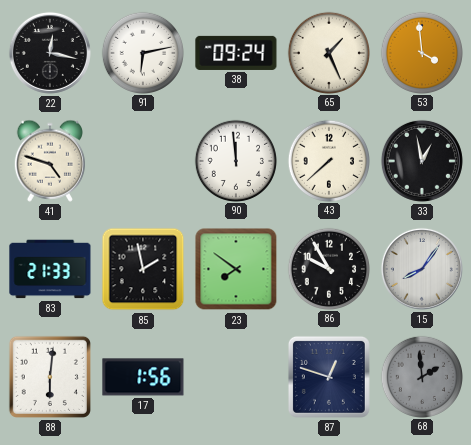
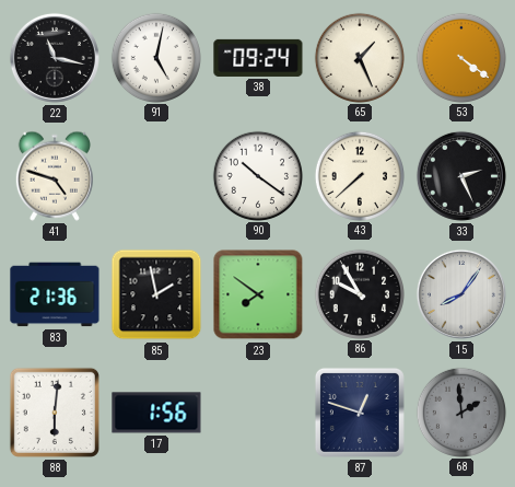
22: 12:17 -> 11:17 (55, 58)
91: 6:13 -> 5:02 (155, 57)
53: 3:59 -> 4:21 (460, 57)
90: 11:59 -> 10:21 (257, 175)
33: 12:58 -> 2:26 (461, 176)
83: 21:33 -> 21:36 (55, 294)
